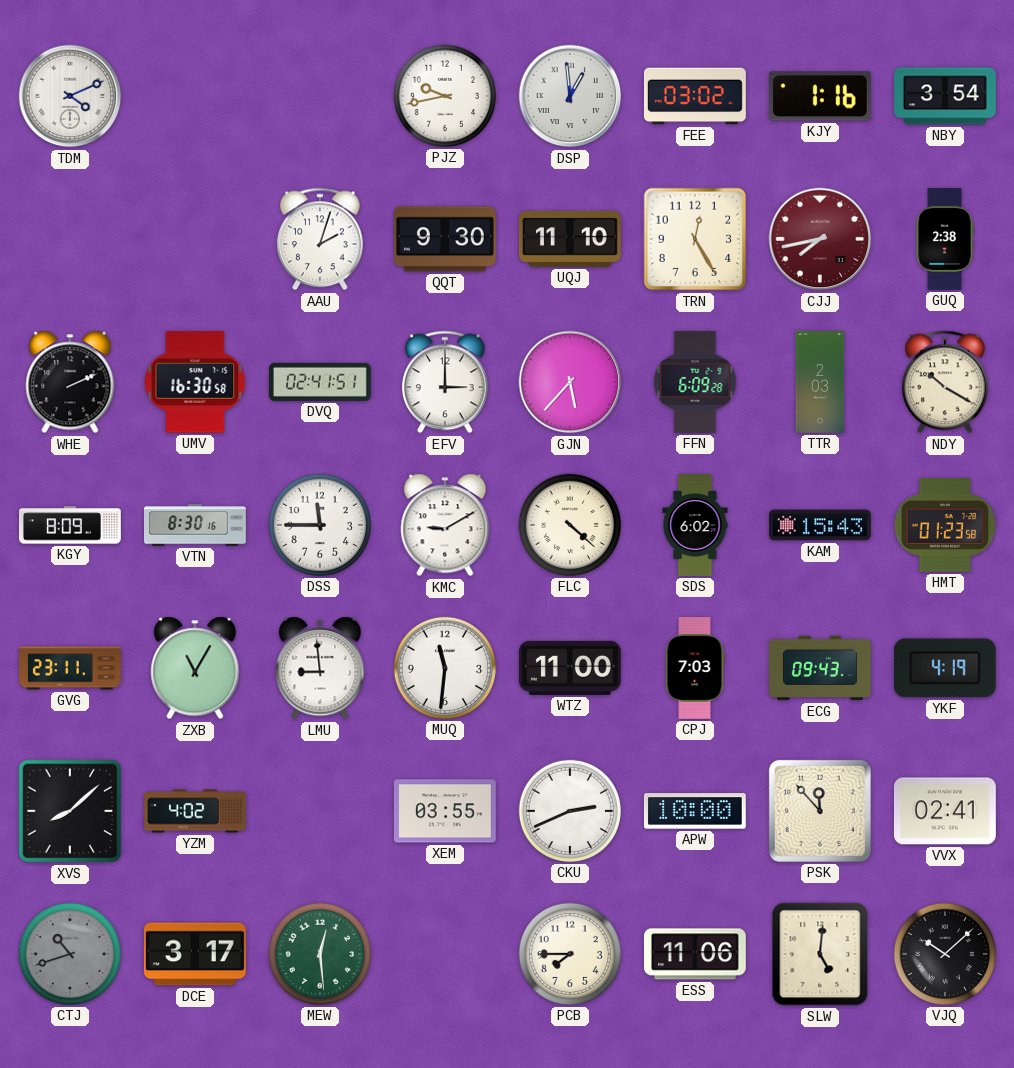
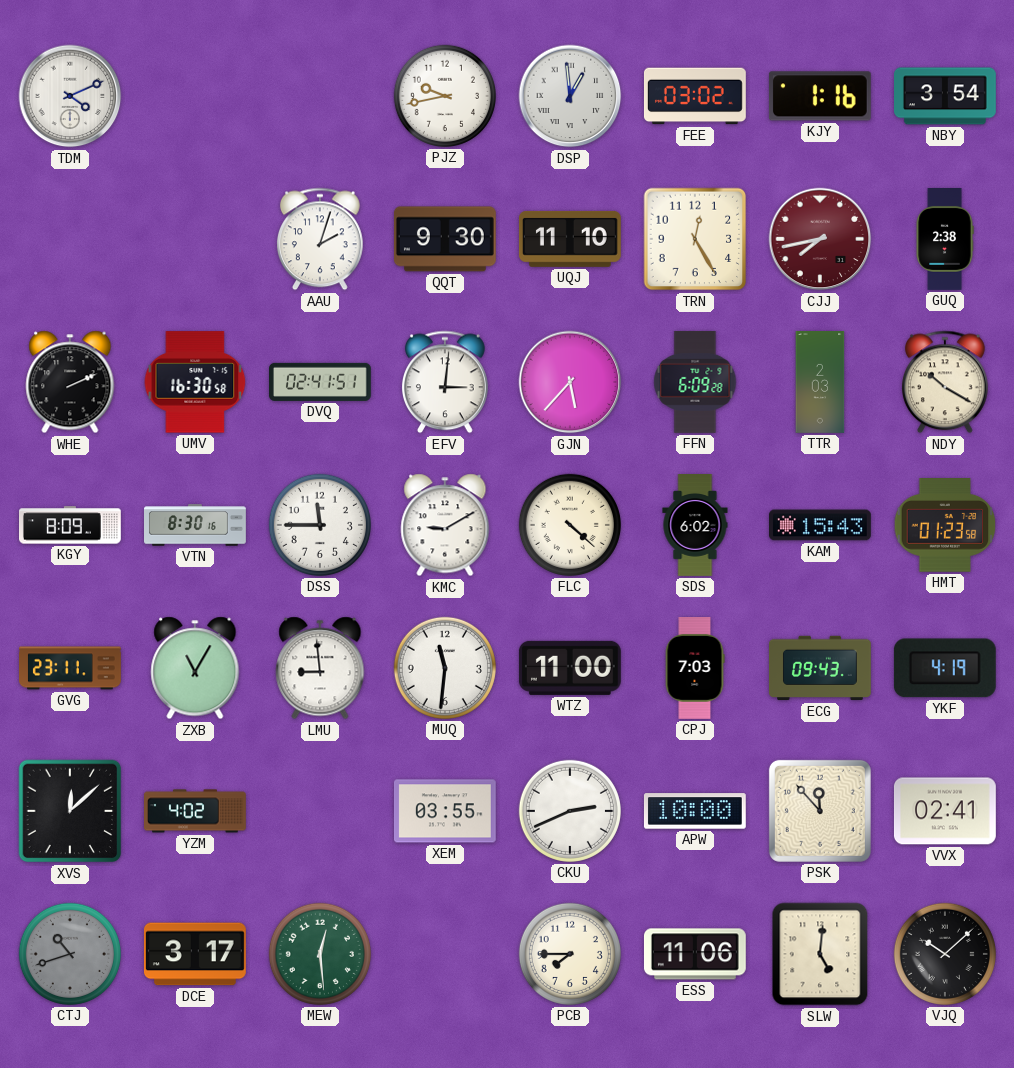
EFV: 3:00 -> 3:01 (445, 382)
XVS: 8:08 -> 12:08 (70, 811)
